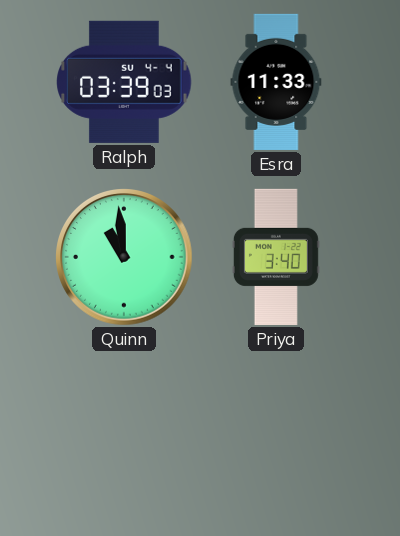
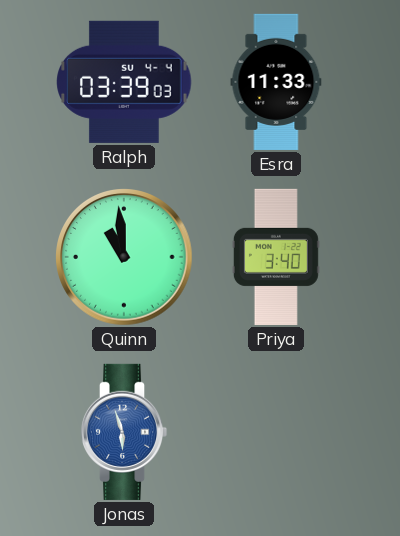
Jonas: none -> 5:57 (124, 432)
